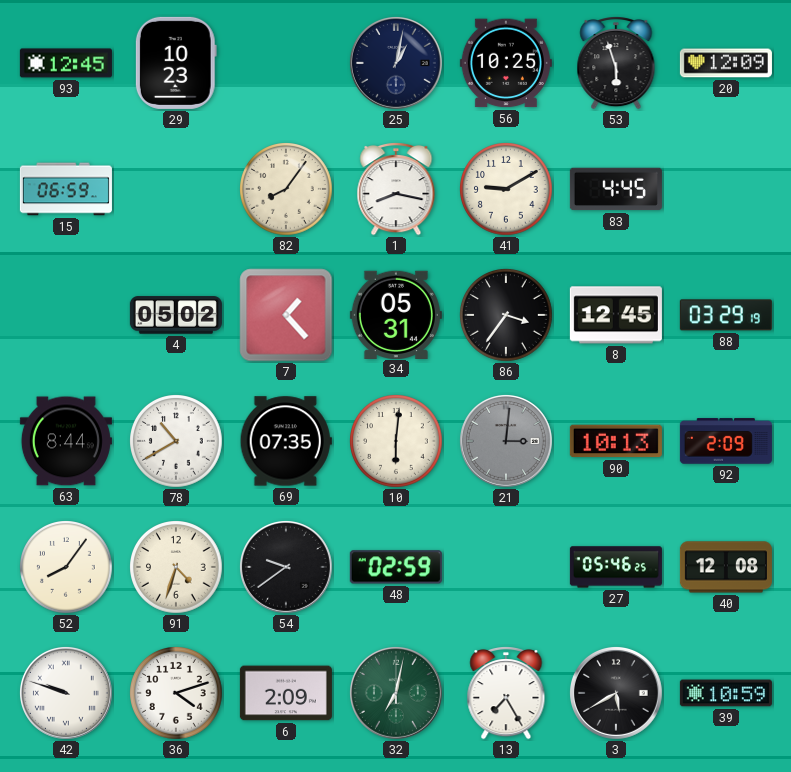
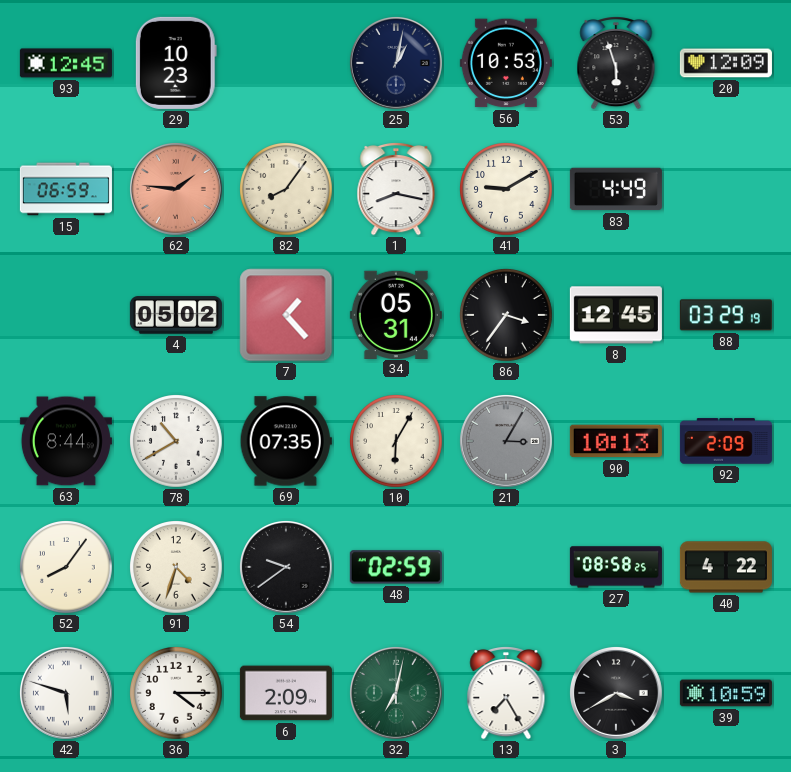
56: 10:25 -> 10:53 (506, 63)
62: none -> 1:46 (176, 189)
83: 4:45 -> 4:49 (616, 189)
10: 6:01 -> 6:05 (397, 442)
21: 3:01 -> 3:05 (506, 441)
27: 05:46 -> 08:58 (616, 567)
40: 12:08 -> 4:22 (726, 567)
42: 9:48 -> 5:48 (66, 693)
36: 4:12 -> 4:15 (177, 694)
3: 5:40 -> 3:40 (616, 693)
